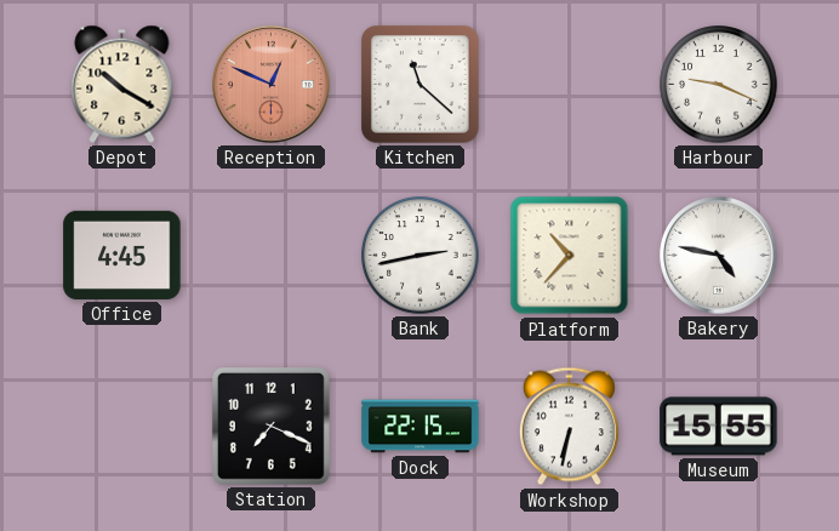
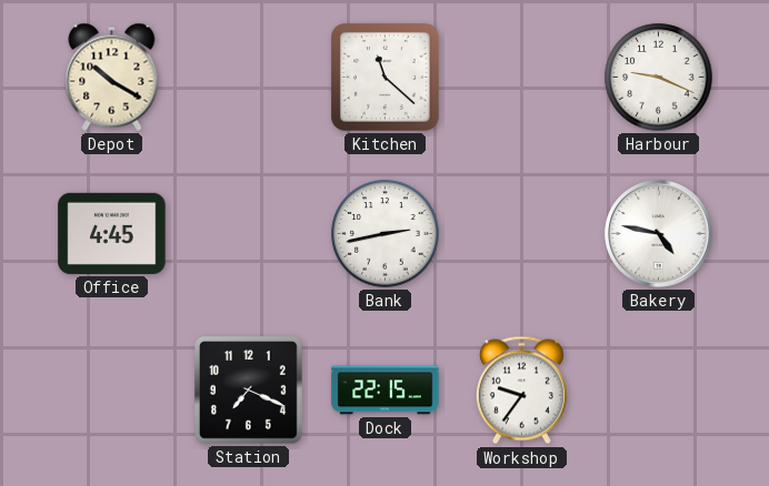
Reception: 12:49 -> none (272, 85)
Platform: 10:37 -> none (570, 256)
Workshop: 6:32 -> 9:36 (521, 391)
Museum: 15:55 -> none (719, 427)
